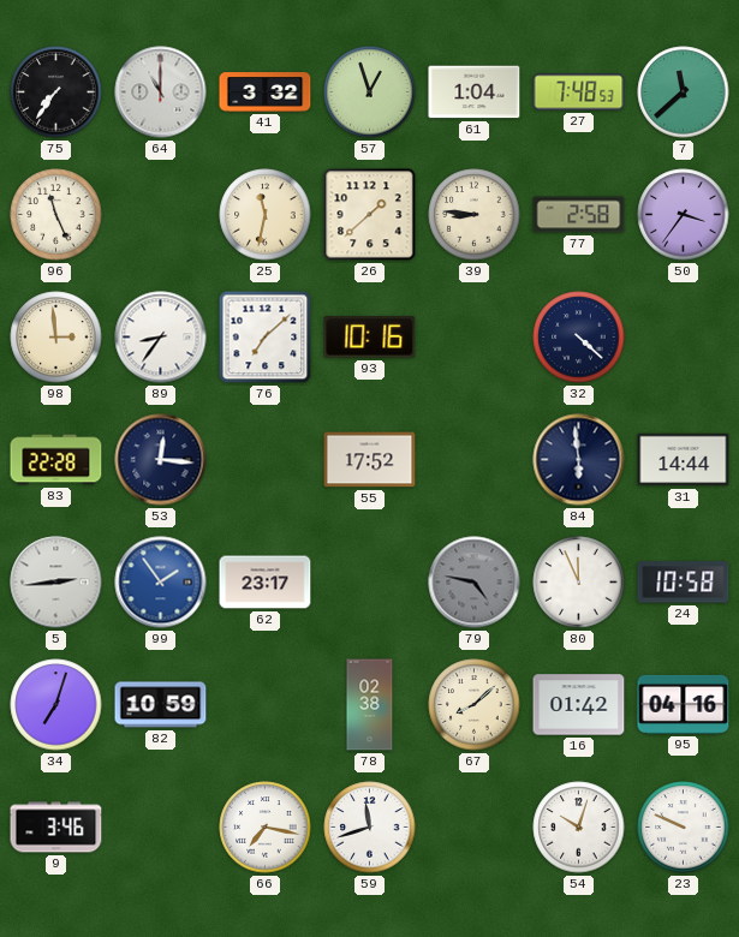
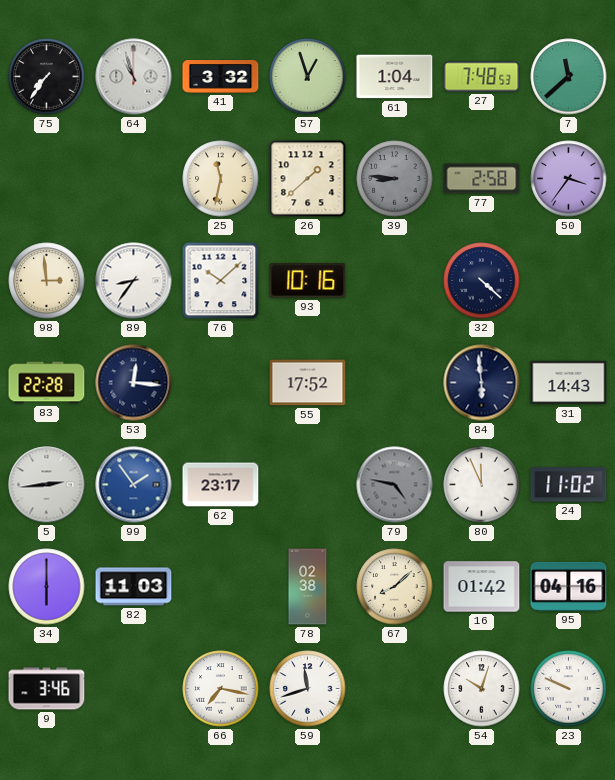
64: 11:00 -> 10:57 (134, 77)
96: 11:26 -> none (56, 215)
39 dial: cream -> grey (395, 179)
76: 7:08 -> 10:08 (221, 281)
31: 14:44 -> 14:43 (569, 383)
24: 10:58 -> 11:02 (569, 485)
34: 7:03 -> 6:00 (47, 587)
82: 10:59 -> 11:03 (134, 587)
